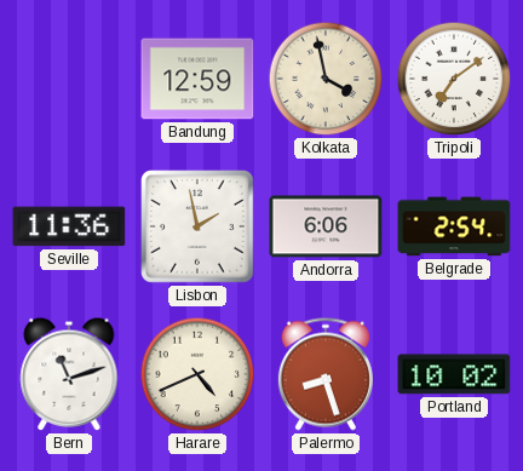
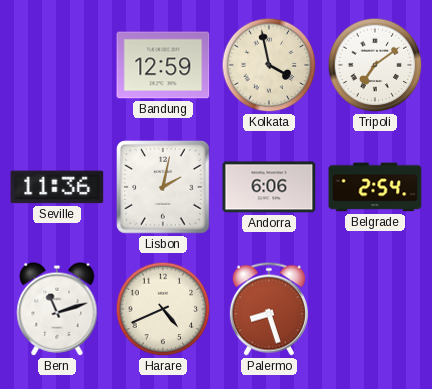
Lisbon: 1:58 -> 2:02 (163, 187)
Portland: 10:02 -> none (454, 374)
